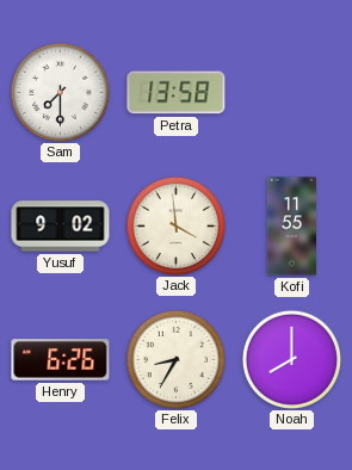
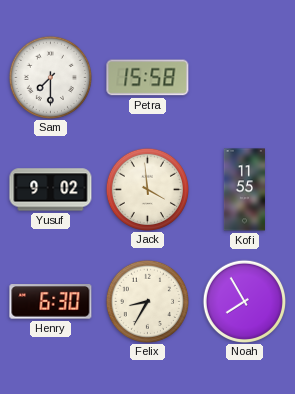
Petra: 13:58 -> 15:58 (148, 78)
Henry: 6:26 -> 6:30 (51, 302)
Noah: 8:00 -> 7:55 (244, 301)
